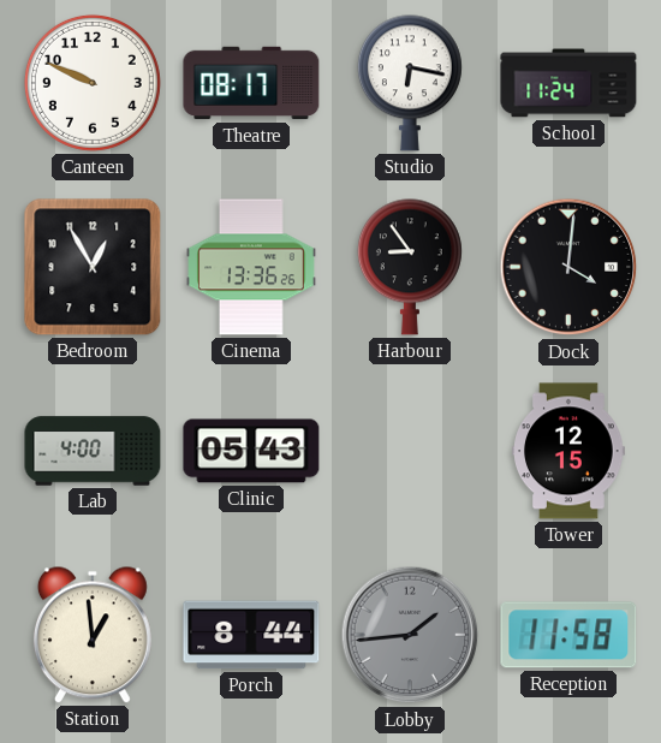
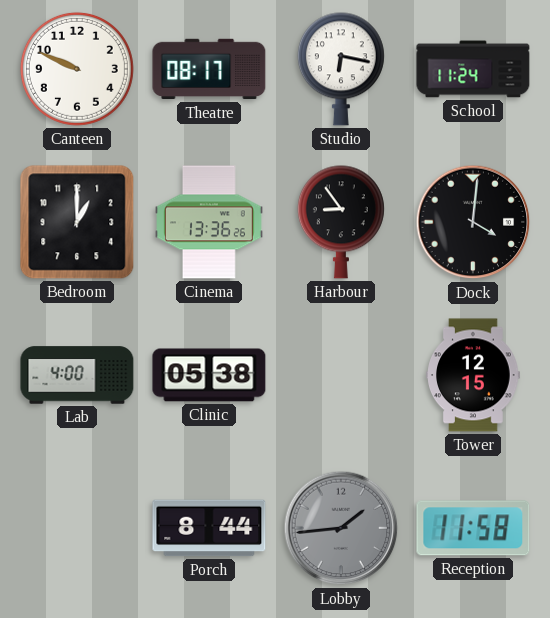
Bedroom: 12:55 -> 1:00 (77, 222)
Clinic: 05:43 -> 05:38 (209, 375)
Station: 12:59 -> none (93, 635)
